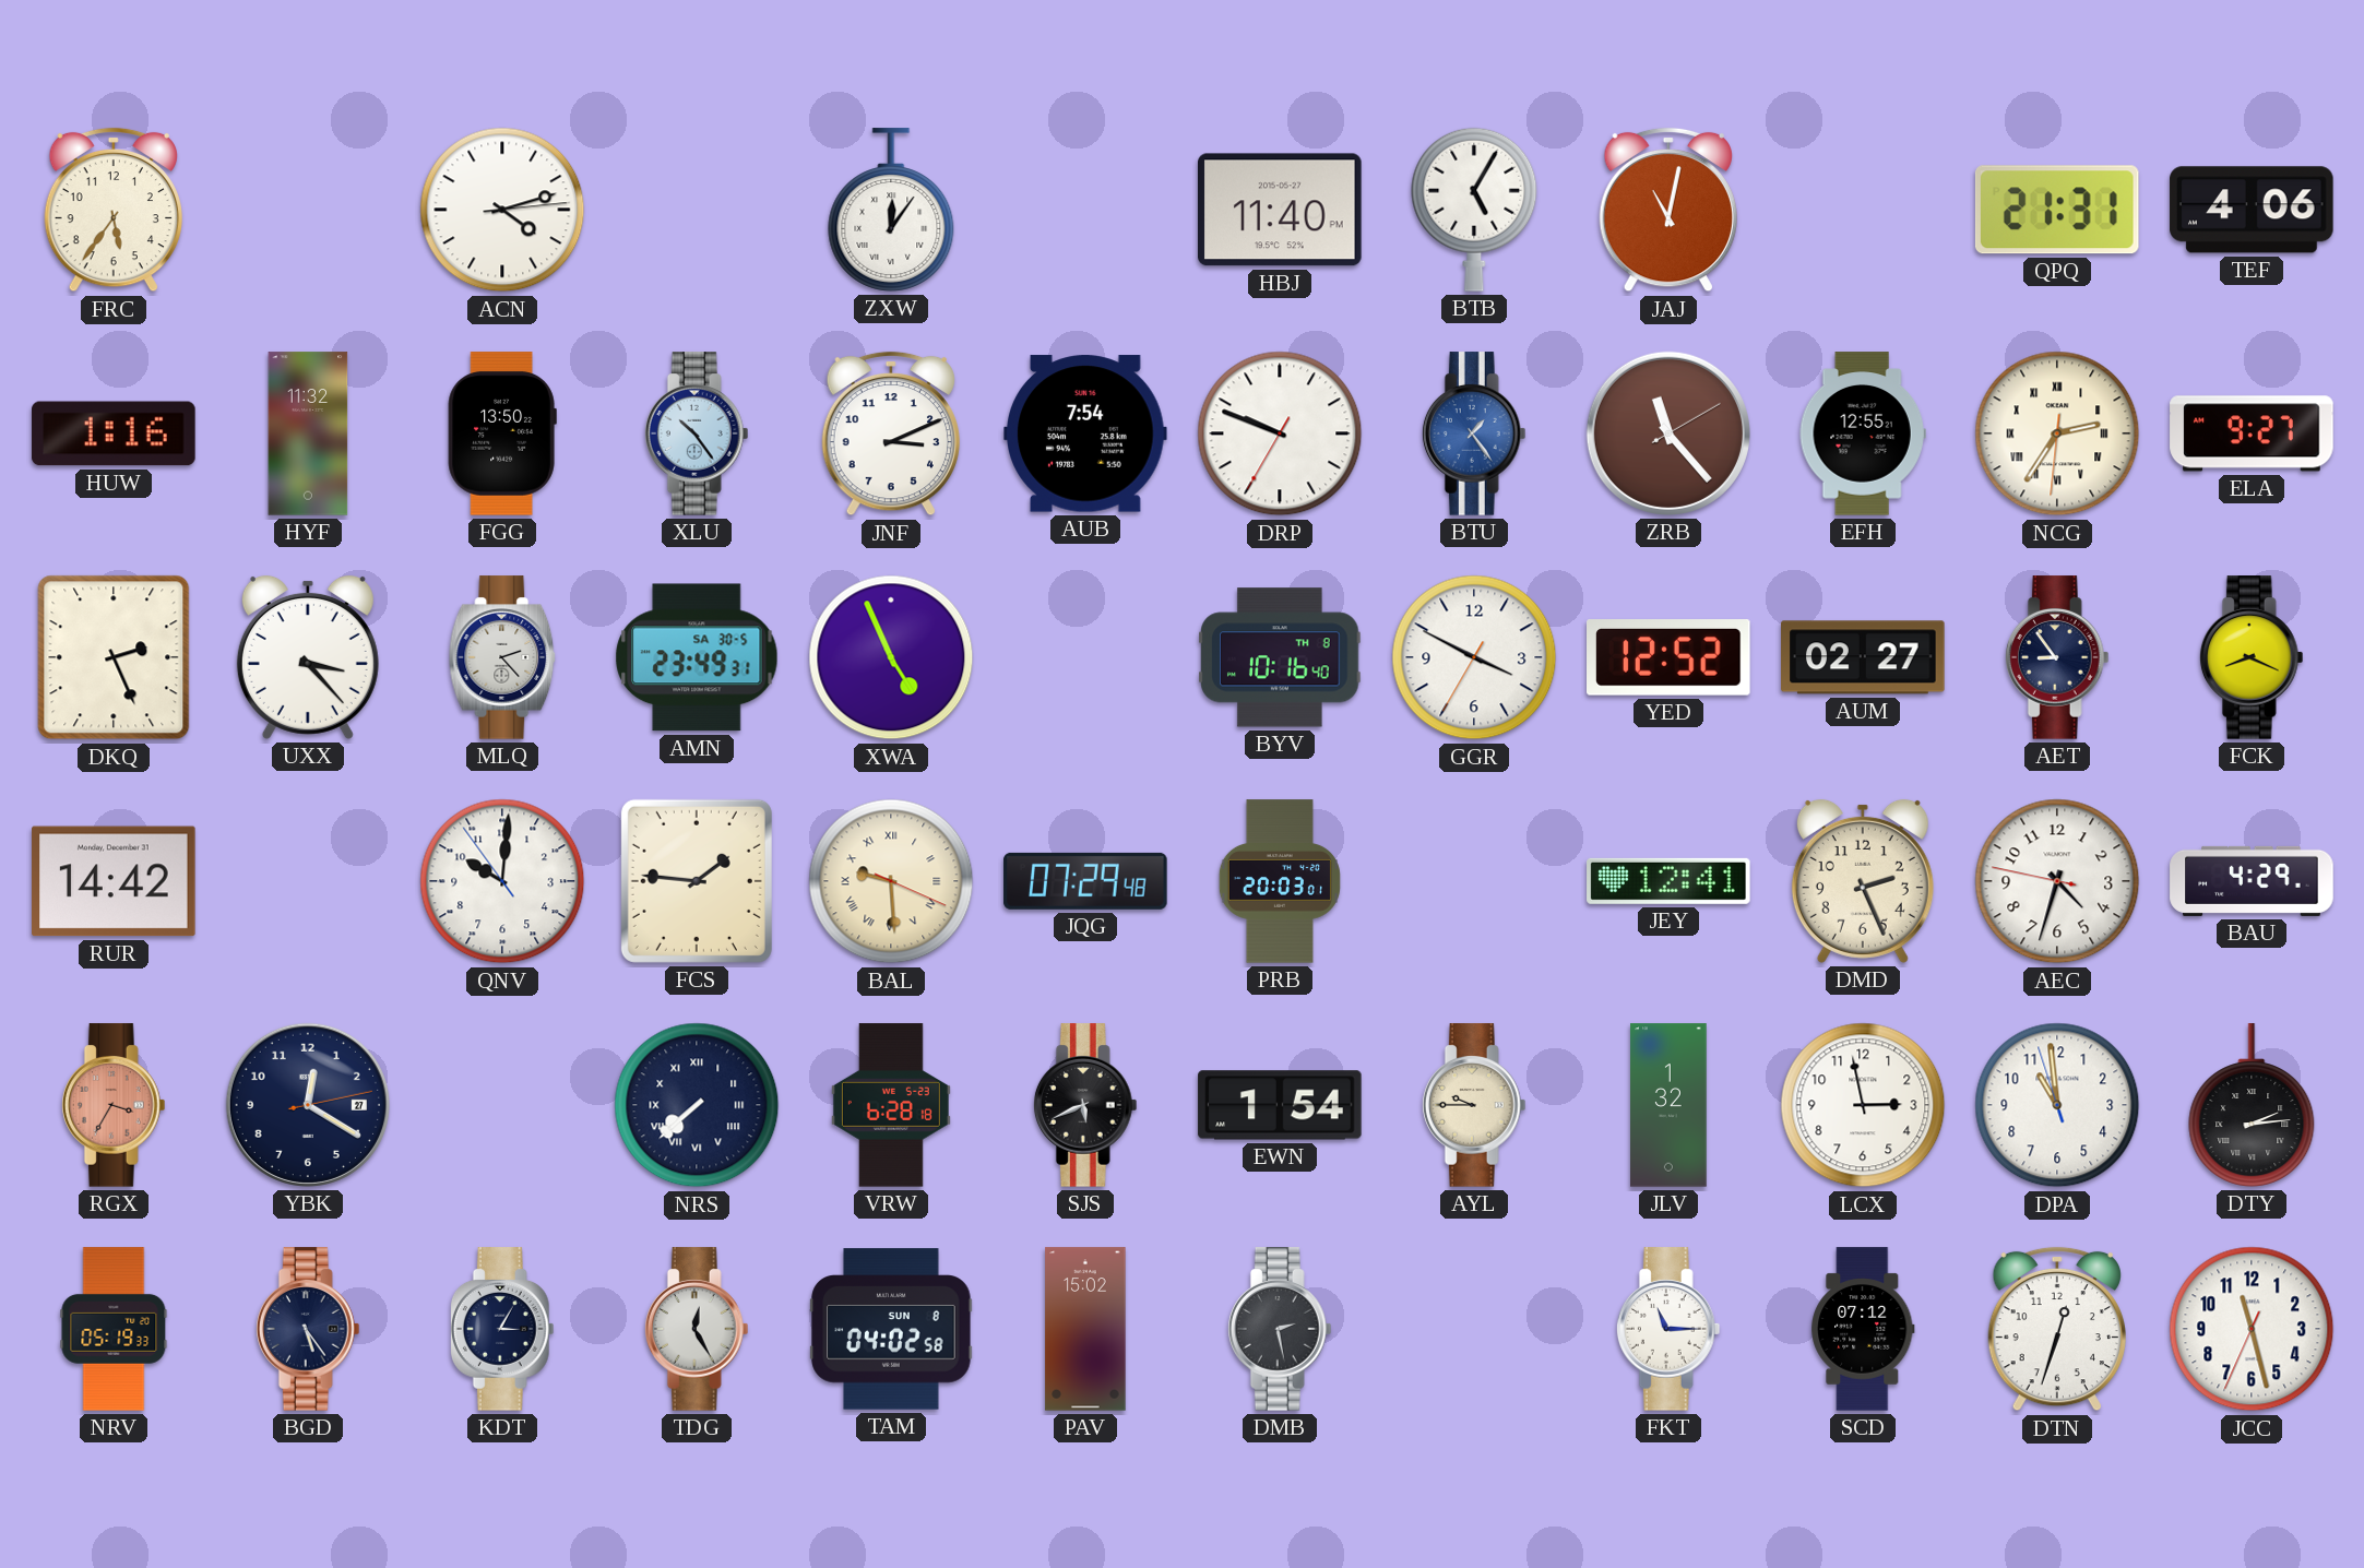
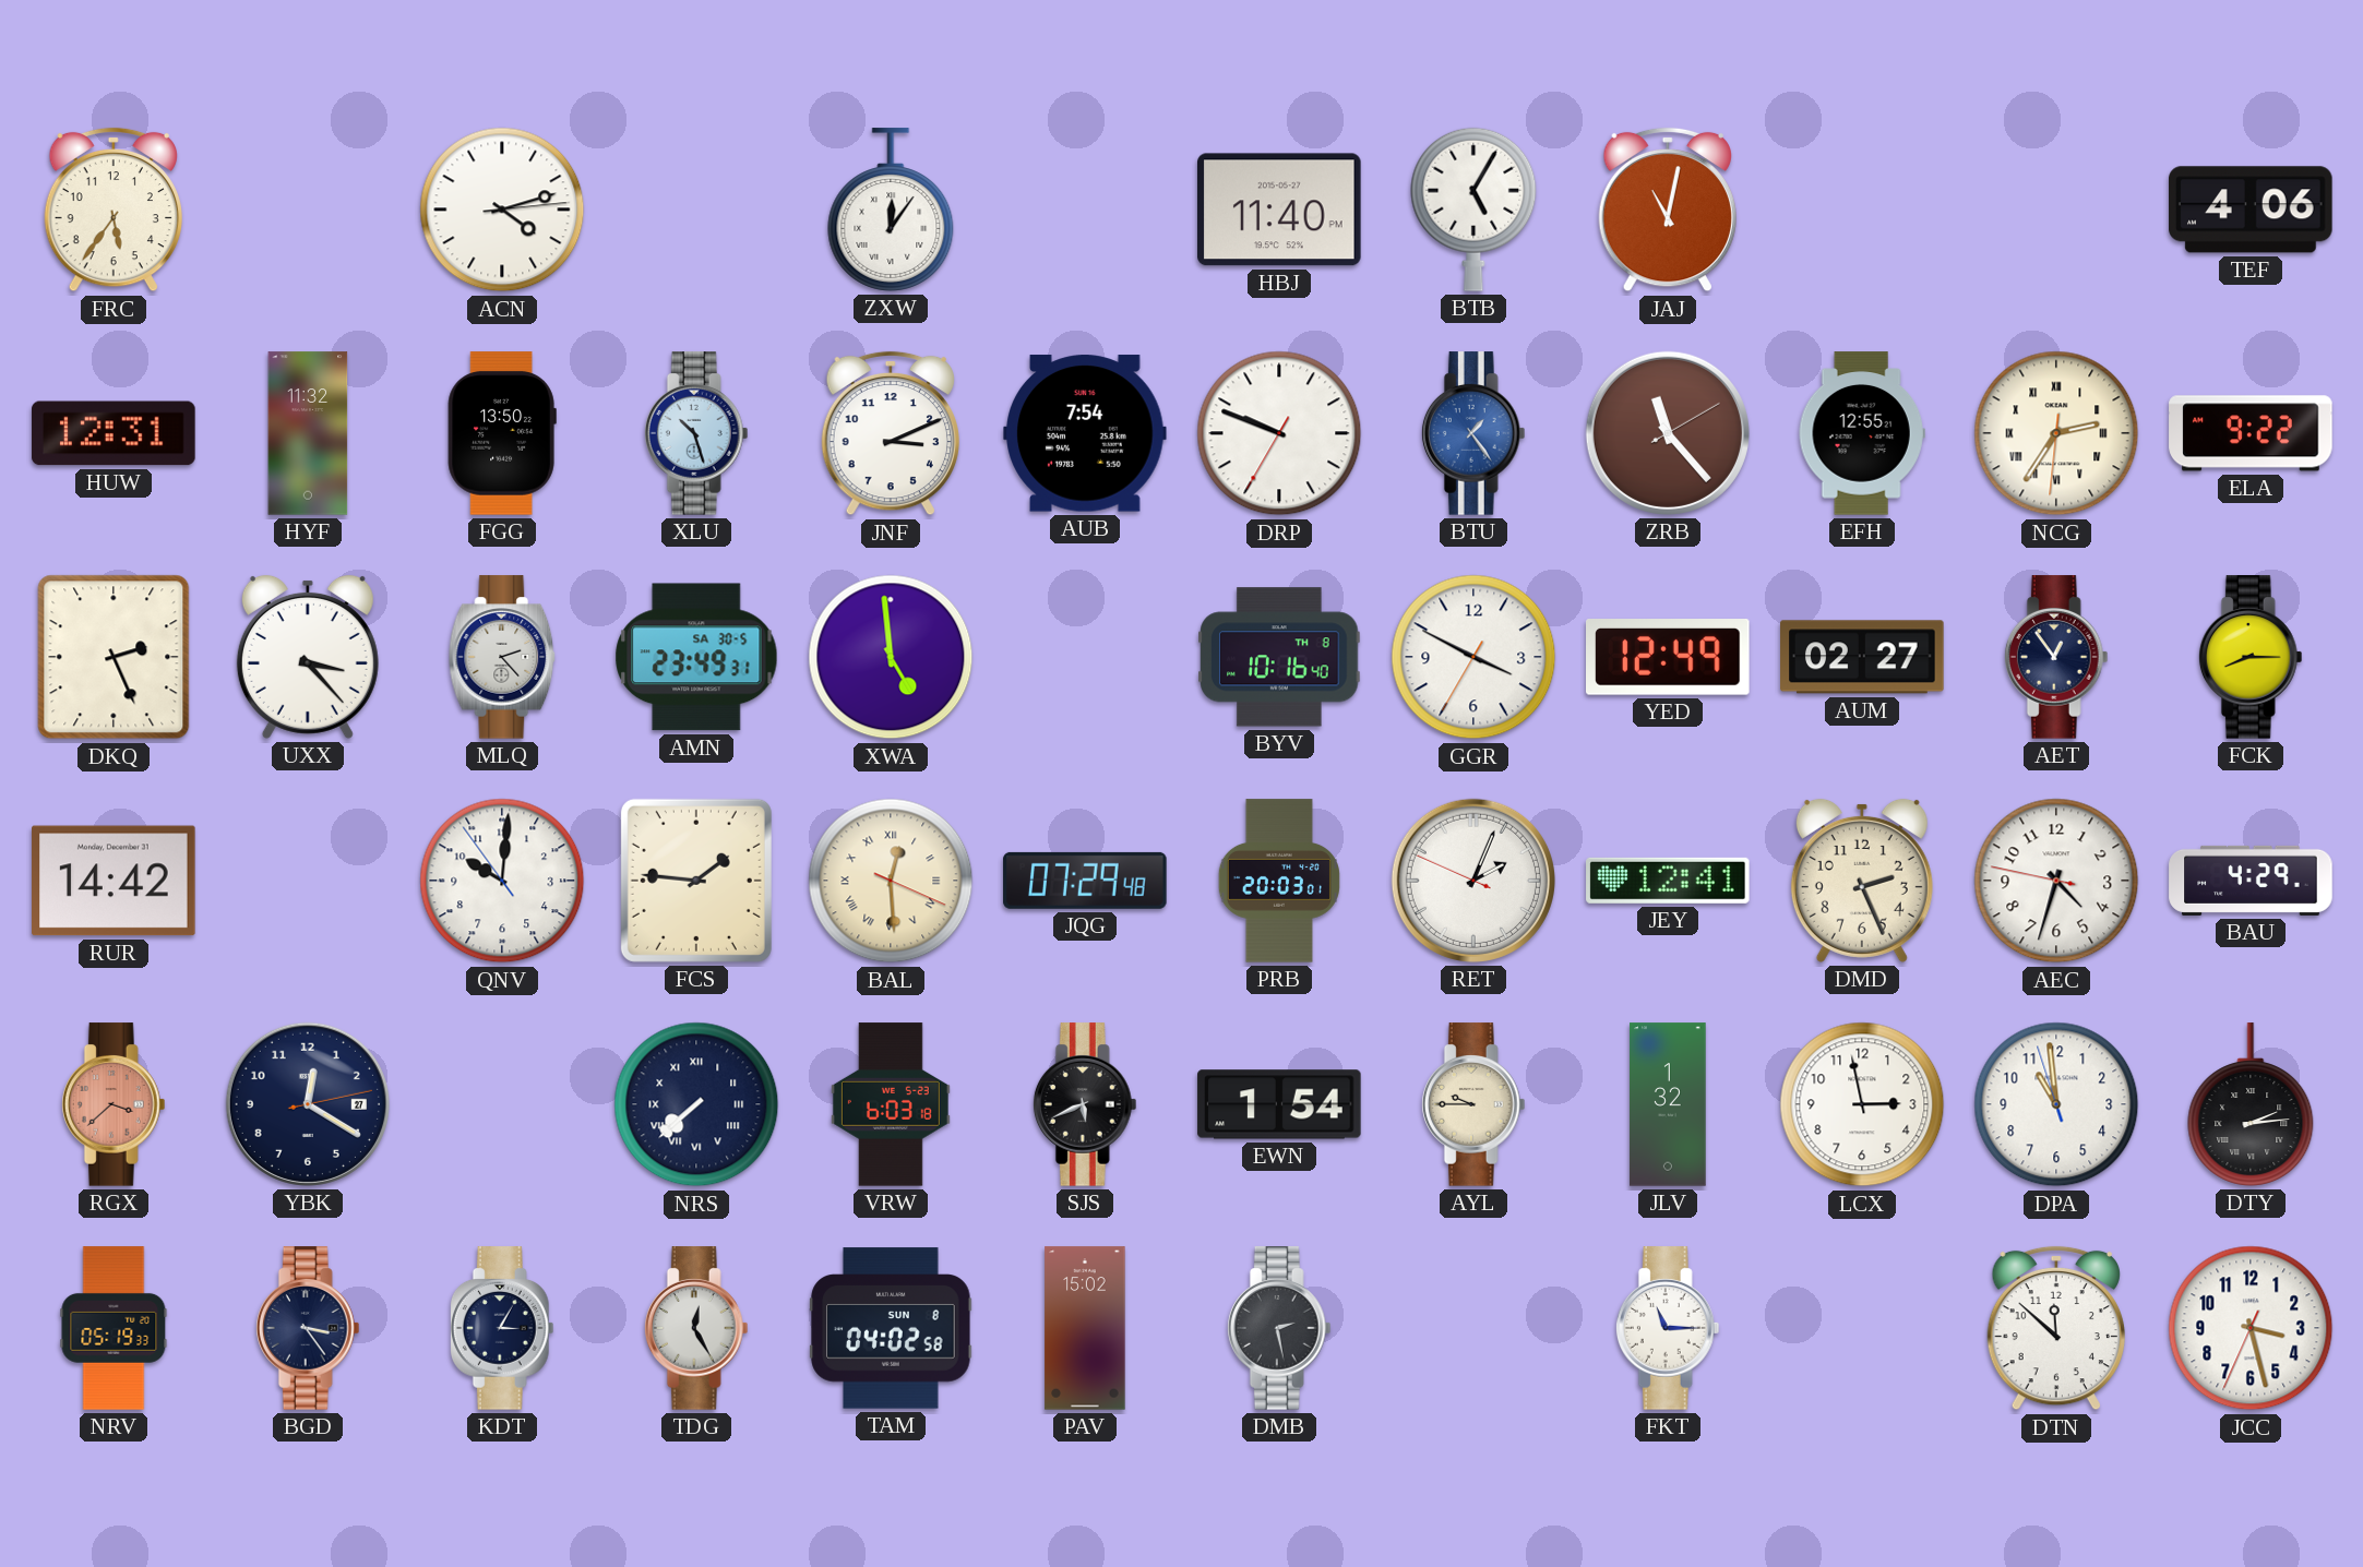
QPQ: 21:31 -> none (2057, 210)
HUW: 1:16 -> 12:31 (114, 433)
XLU: 10:24 -> 10:27 (696, 433)
ELA: 9:27 -> 9:22 (2251, 433)
XWA: 4:56 -> 4:59 (891, 657)
YED: 12:52 -> 12:49 (1668, 658)
AET: 8:54 -> 12:54 (2056, 657)
FCK: 8:19 -> 8:15 (2251, 657)
BAL: 9:29 -> 12:29 (891, 881)
RET: none -> 2:03 (1473, 881)
RGX: 3:35 -> 3:38 (114, 1104)
VRW: 6:28 -> 6:03 (891, 1104)
BGD: 5:24 -> 3:24 (308, 1328)
SCD: 07:12 -> none (1863, 1329)
DTN: 12:33 -> 11:52 (2056, 1328)
JCC: 11:27 -> 3:27 (2251, 1328)
